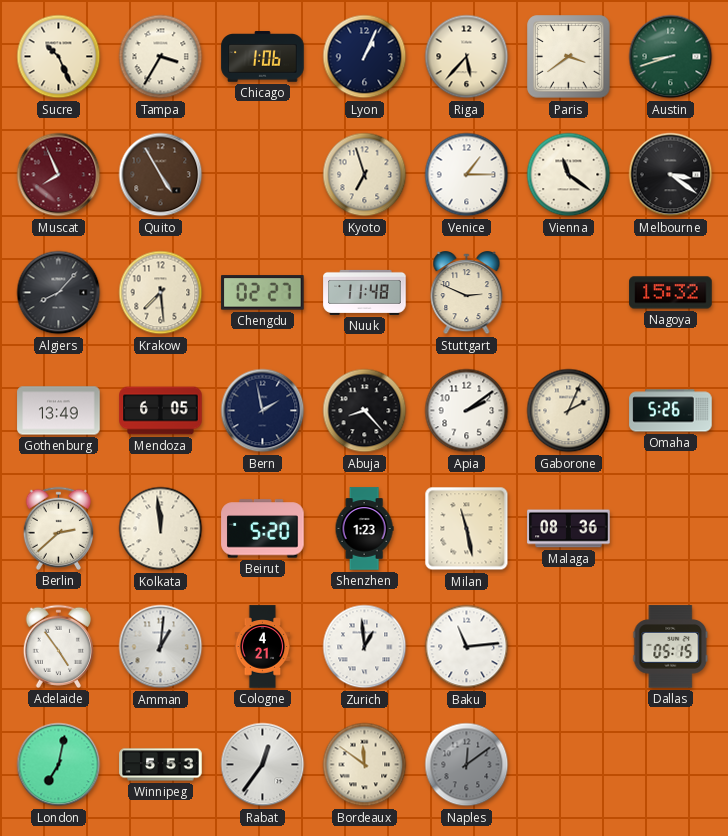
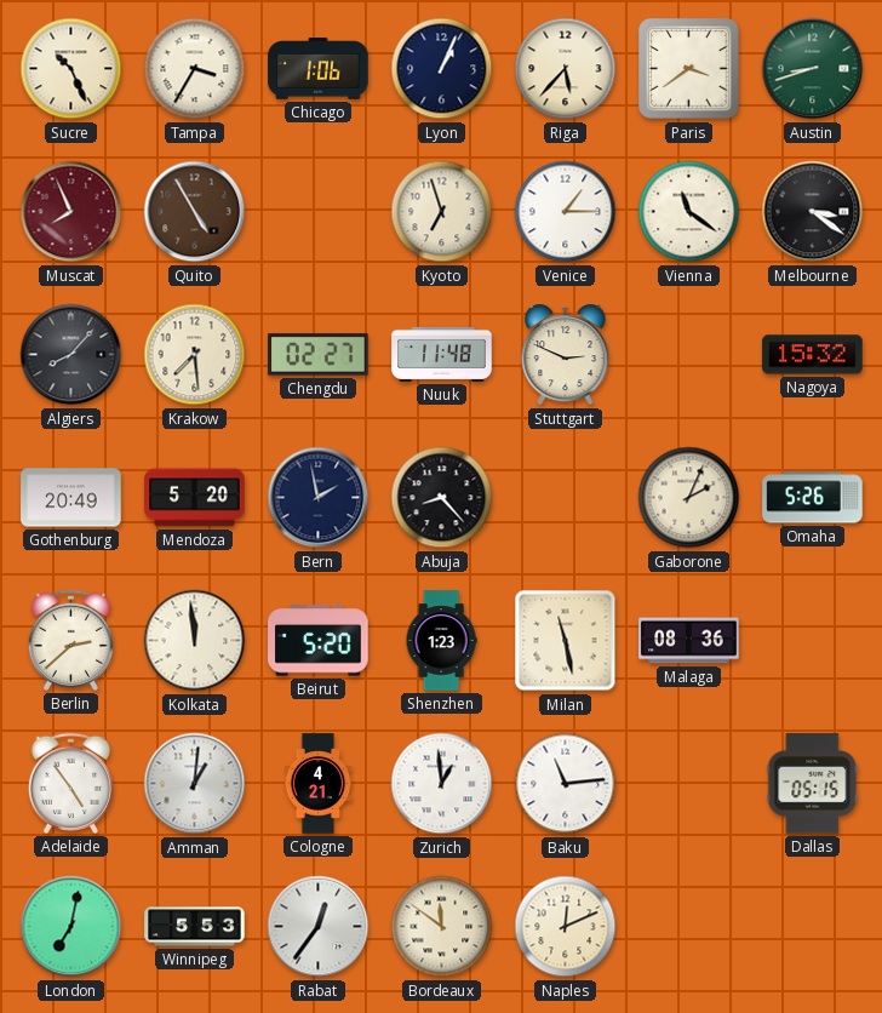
Gothenburg: 13:49 -> 20:49 (71, 498)
Mendoza: 6:05 -> 5:20 (195, 498)
Apia: 2:09 -> none (467, 411)
Naples: 12:09 -> 12:11 (566, 927)
Naples dial: grey -> cream (566, 927)
